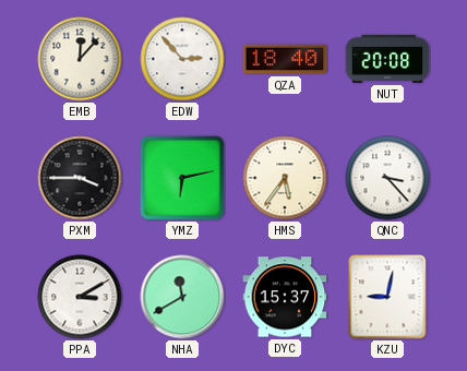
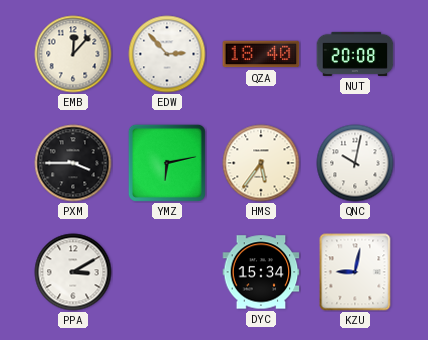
QNC: 3:23 -> 10:02 (355, 163)
NHA: 11:40 -> none (182, 297)
DYC: 15:37 -> 15:34 (261, 272)
